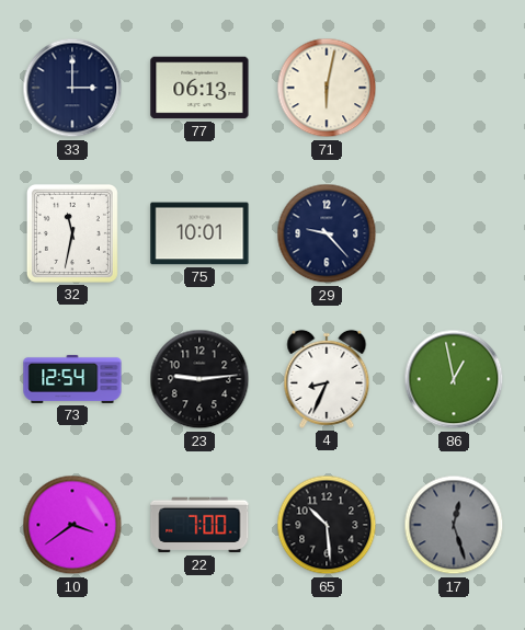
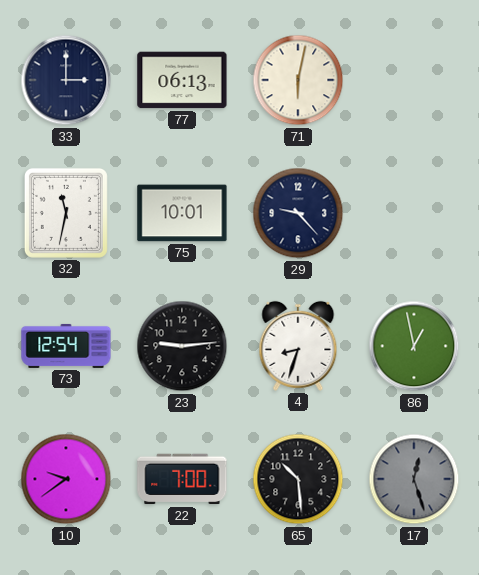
4: 8:34 -> 8:33 (298, 346)
10: 3:39 -> 9:39 (66, 479)
